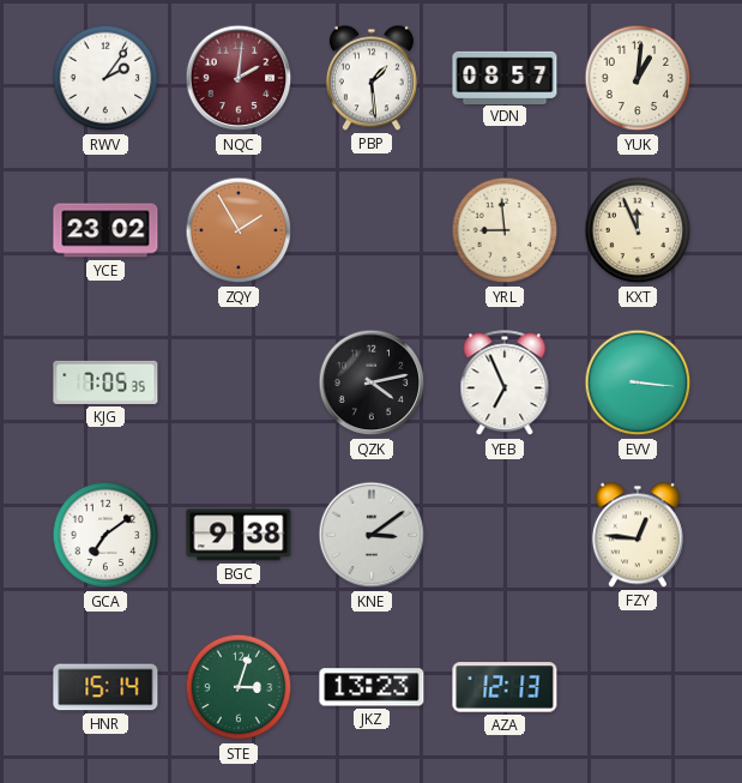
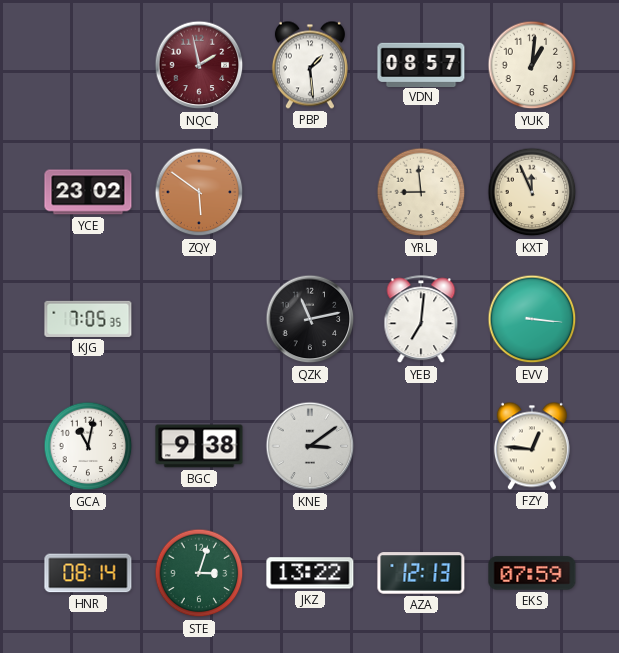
RWV: 2:06 -> none (105, 78)
NQC: 2:01 -> 1:58 (199, 65)
ZQY: 1:55 -> 5:51 (199, 192)
QZK: 4:13 -> 11:13 (310, 319)
YEB: 6:56 -> 7:01 (421, 320)
GCA: 7:09 -> 11:02 (88, 446)
HNR: 15:14 -> 08:14 (88, 573)
JKZ: 13:23 -> 13:22 (310, 573)
EKS: none -> 07:59 (532, 573)
